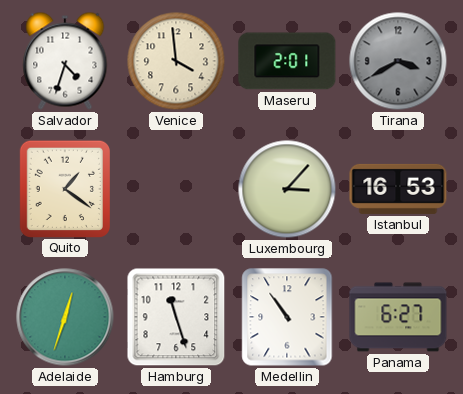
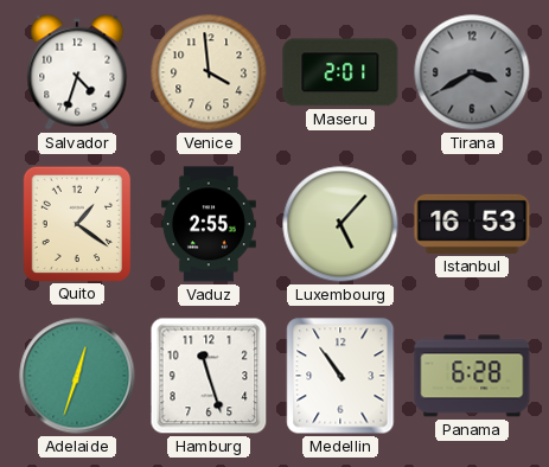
Vaduz: none -> 2:55 (209, 224)
Luxembourg: 3:07 -> 5:07 (340, 224)
Panama: 6:27 -> 6:28 (472, 376)
